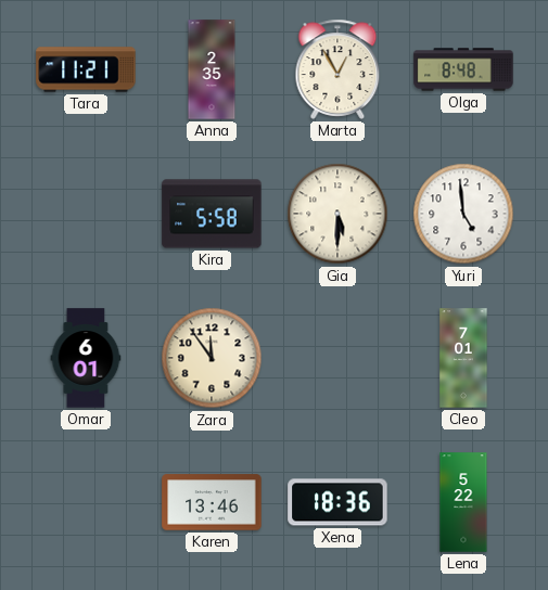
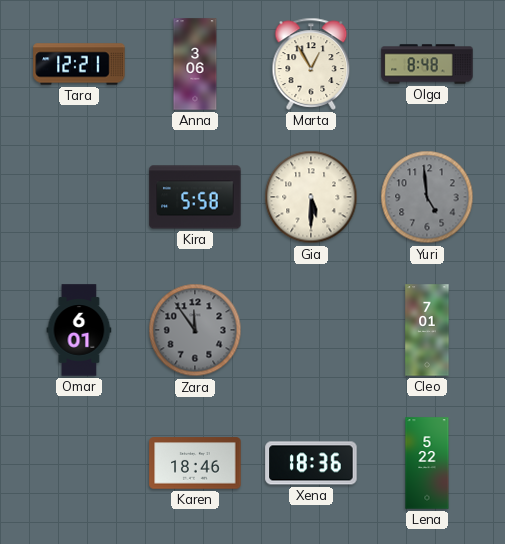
Tara: 11:21 -> 12:21 (79, 64)
Anna: 2:35 -> 3:06 (195, 64)
Yuri dial: white -> grey (427, 197)
Zara dial: cream -> grey (195, 330)
Karen: 13:46 -> 18:46 (195, 463)
